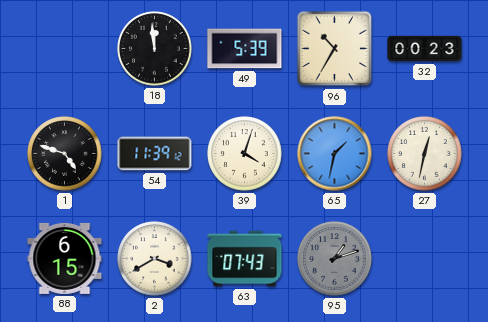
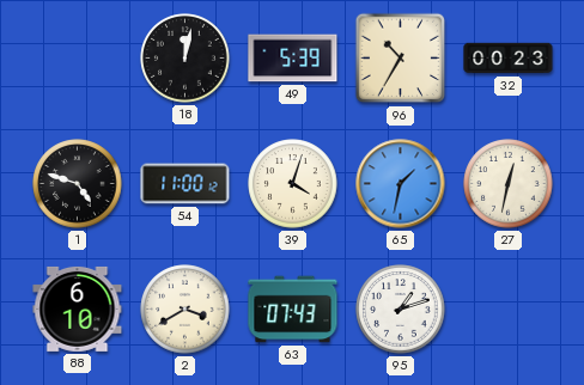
18: 11:59 -> 12:02 (185, 59)
54: 11:39 -> 11:00 (185, 184)
88: 6:15 -> 6:10 (78, 308)
95 dial: grey -> white (401, 310)
